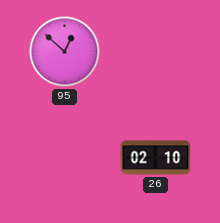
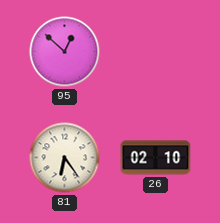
81: none -> 6:24 (65, 158)
